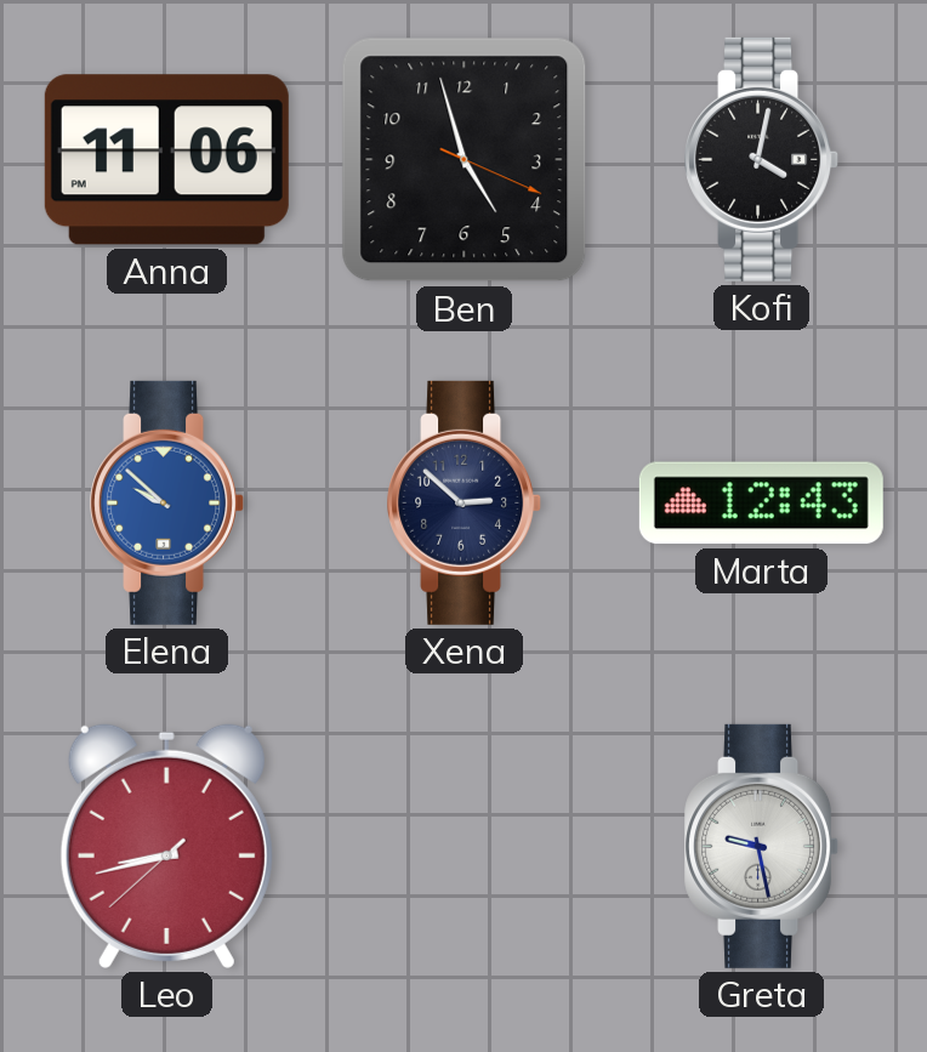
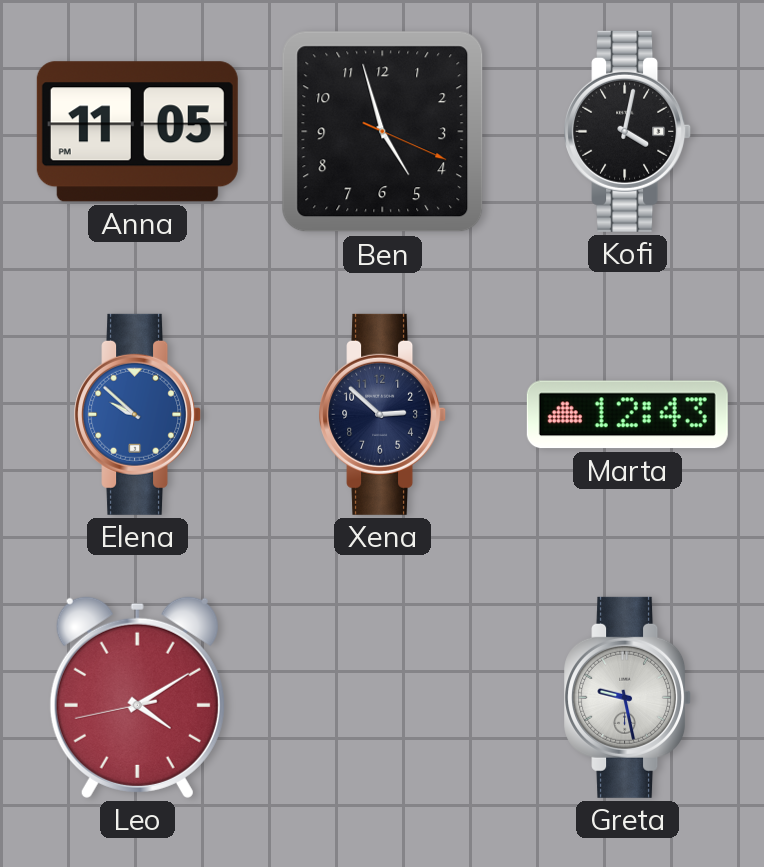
Anna: 11:06 -> 11:05 (137, 132)
Leo: 8:42 -> 4:09 (137, 697)
